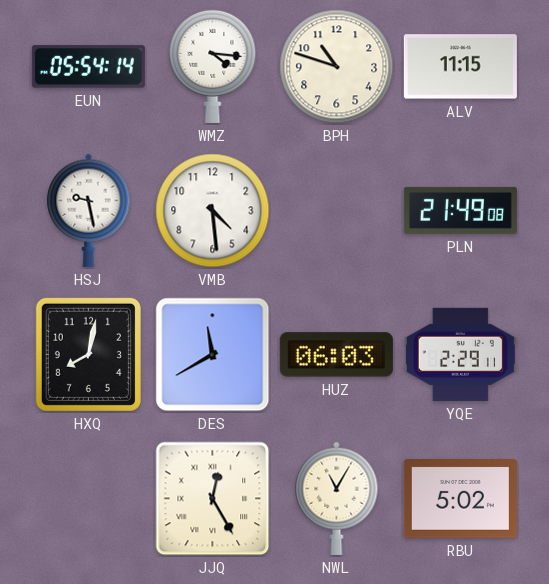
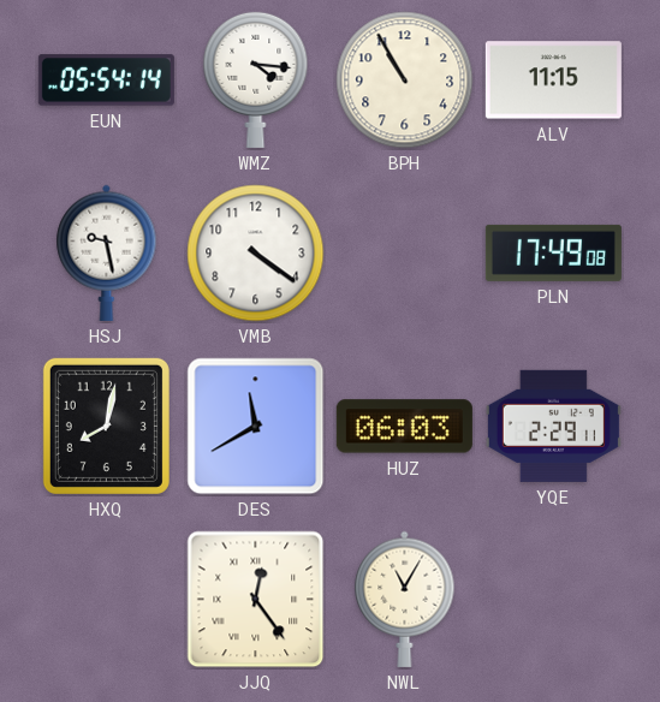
BPH: 10:48 -> 10:55 (405, 81)
VMB: 4:29 -> 4:21 (256, 254)
PLN: 21:49 -> 17:49 (553, 252)
JJQ: 12:25 -> 12:24 (256, 600)
RBU: 5:02 -> none (460, 499)
